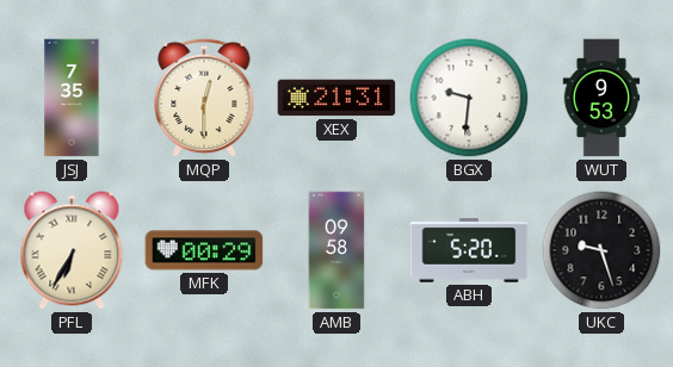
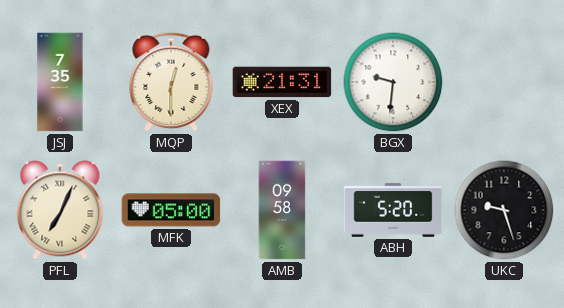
WUT: 9:53 -> none (601, 98)
PFL: 6:35 -> 7:04 (60, 210)
MFK: 00:29 -> 05:00 (171, 210)
